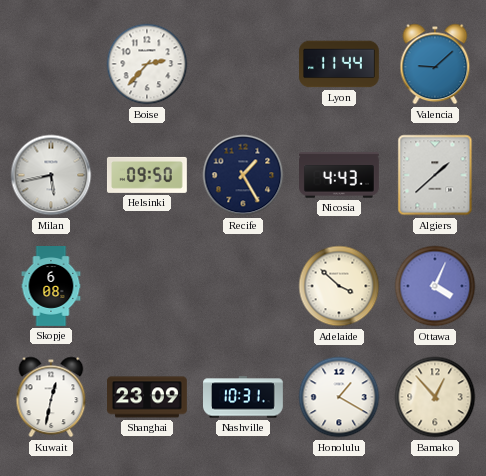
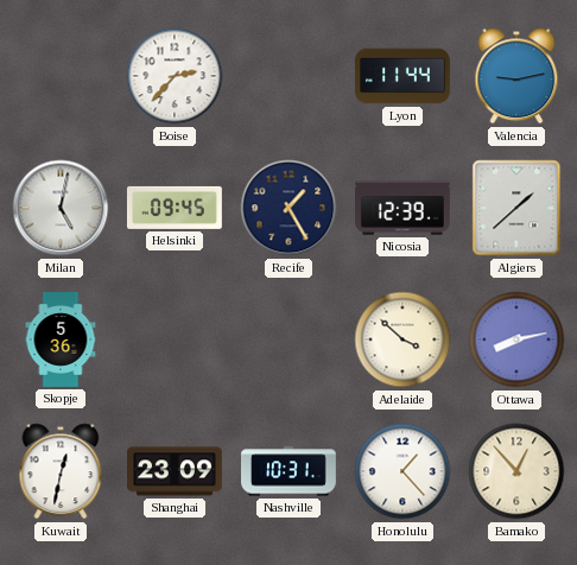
Valencia: 9:08 -> 9:13 (516, 76)
Milan: 5:43 -> 5:02 (61, 208)
Helsinki: 09:50 -> 09:45 (175, 208)
Nicosia: 4:43 -> 12:39 (404, 208)
Skopje: 6:08 -> 5:36 (61, 341)
Ottawa: 4:04 -> 8:13 (516, 339)
Honolulu: 1:20 -> 1:23 (402, 471)
